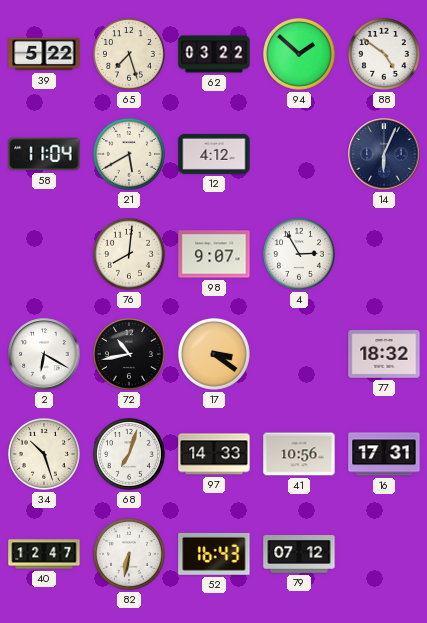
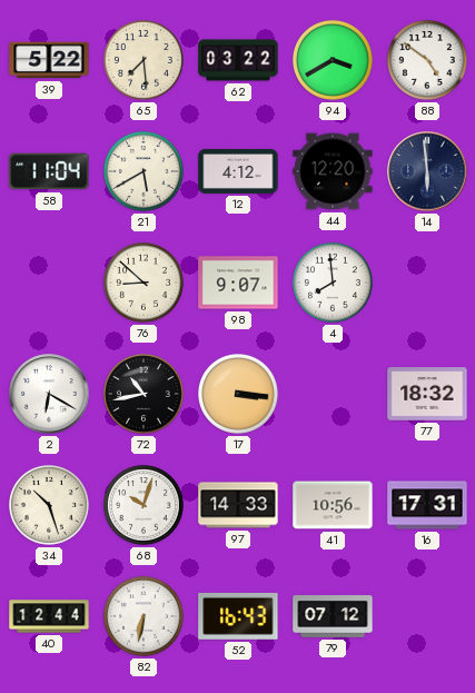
65: 7:27 -> 7:29 (144, 60)
94: 1:52 -> 3:40 (333, 60)
44: none -> 12:20 (333, 171)
14: 6:04 -> 5:59 (427, 171)
76: 8:01 -> 8:52 (144, 283)
4: 2:55 -> 7:59 (333, 283)
17: 3:21 -> 3:16 (238, 394)
68: 7:03 -> 10:03 (144, 505)
40: 12:47 -> 12:44 (49, 616)
